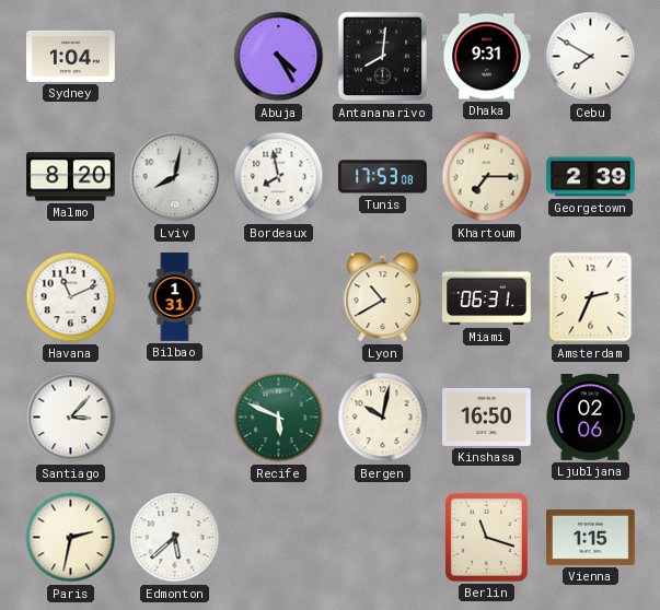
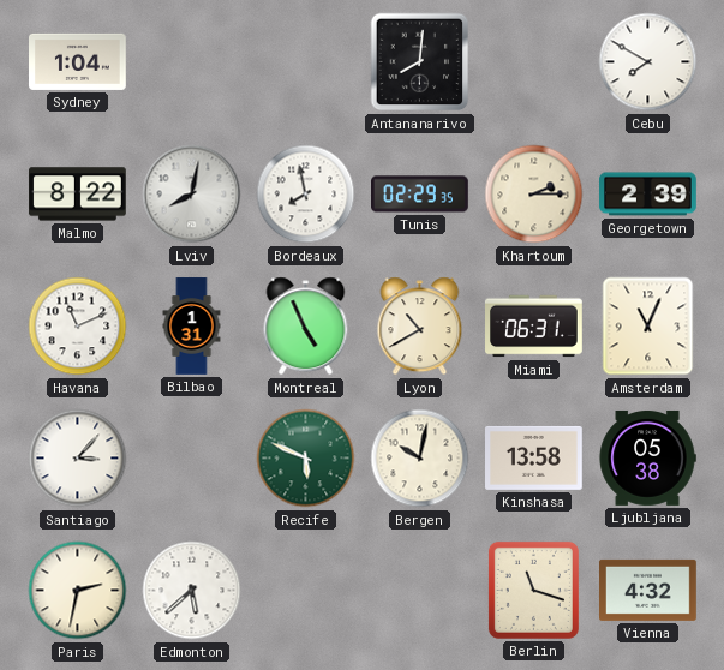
Abuja: 4:25 -> none (279, 57)
Dhaka: 9:31 -> none (487, 57)
Malmo: 8:20 -> 8:22 (78, 195)
Tunis: 17:53 -> 02:29 (420, 195)
Khartoum: 7:15 -> 2:15 (534, 195)
Montreal: none -> 4:56 (306, 327)
Amsterdam: 2:34 -> 11:04 (648, 327)
Kinshasa: 16:50 -> 13:58 (534, 457)
Ljubljana: 02:06 -> 05:38 (647, 457)
Vienna: 1:15 -> 4:32 (648, 590)
